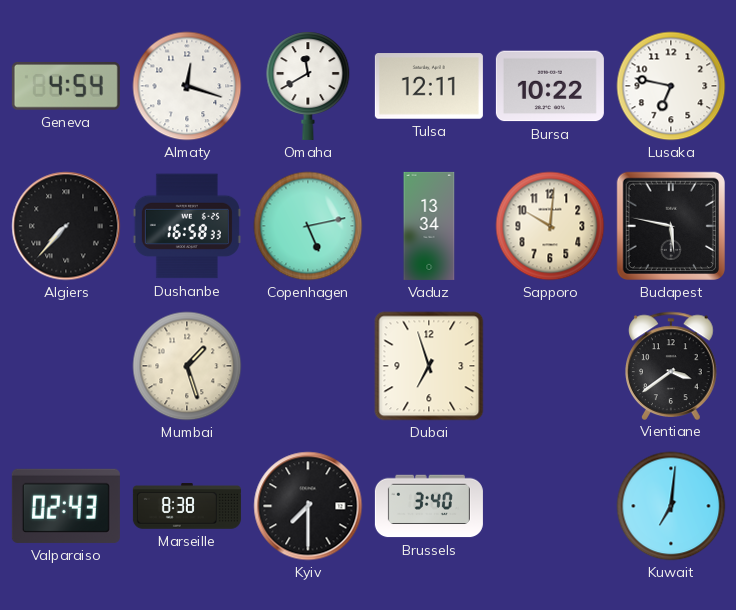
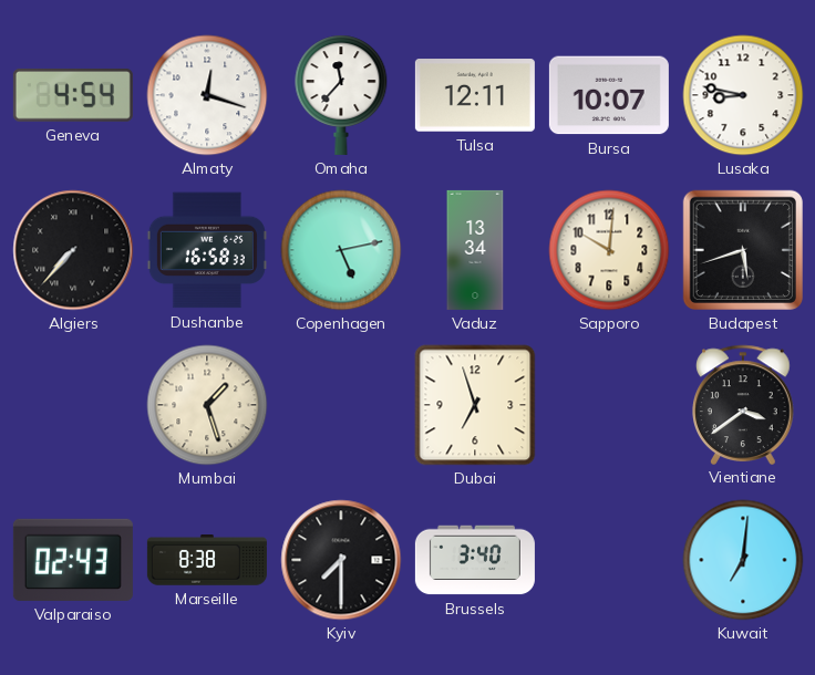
Omaha: 11:40 -> 11:37 (341, 95)
Bursa: 10:22 -> 10:07 (609, 95)
Lusaka: 6:47 -> 8:47 (743, 95)
Budapest: 5:47 -> 5:42 (743, 250)
